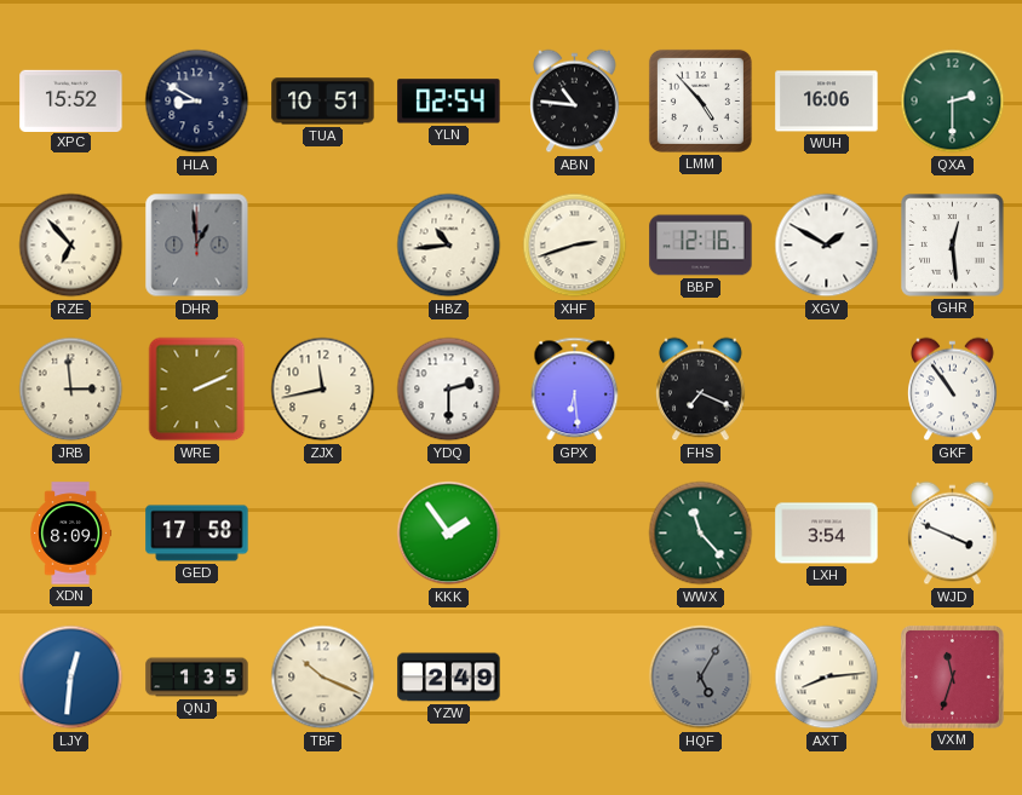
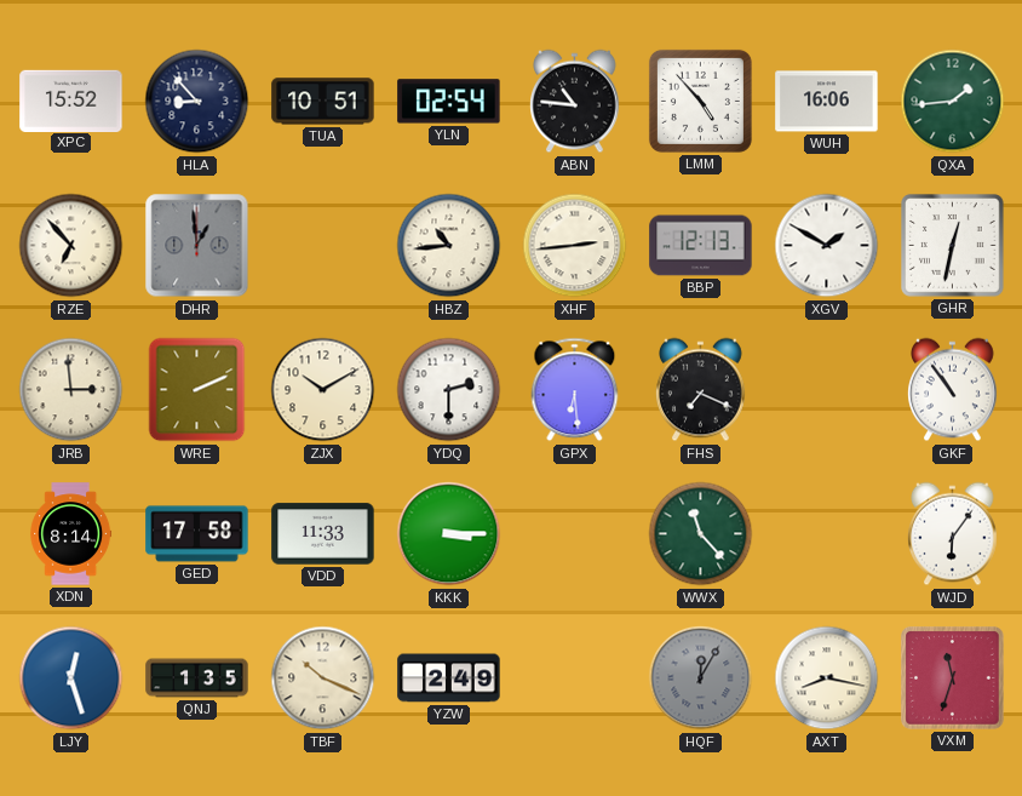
HLA: 8:50 -> 8:53 (197, 102)
QXA: 2:30 -> 1:44 (953, 102)
XHF: 2:42 -> 2:44 (575, 246)
BBP: 12:16 -> 12:13 (701, 246)
GHR: 12:29 -> 12:32 (953, 246)
ZJX: 11:43 -> 10:10 (323, 390)
XDN: 8:09 -> 8:14 (71, 534)
VDD: none -> 11:33 (323, 534)
KKK: 1:54 -> 3:15 (449, 534)
LXH: 3:54 -> none (827, 534)
WJD: 3:49 -> 6:06 (953, 534)
LJY: 12:31 -> 12:27 (71, 678)
HQF: 5:05 -> 12:05 (701, 678)
AXT: 8:14 -> 8:17 (827, 678)
